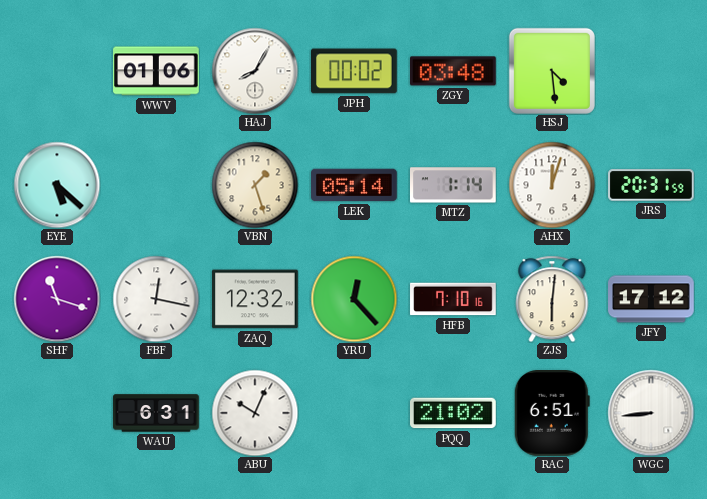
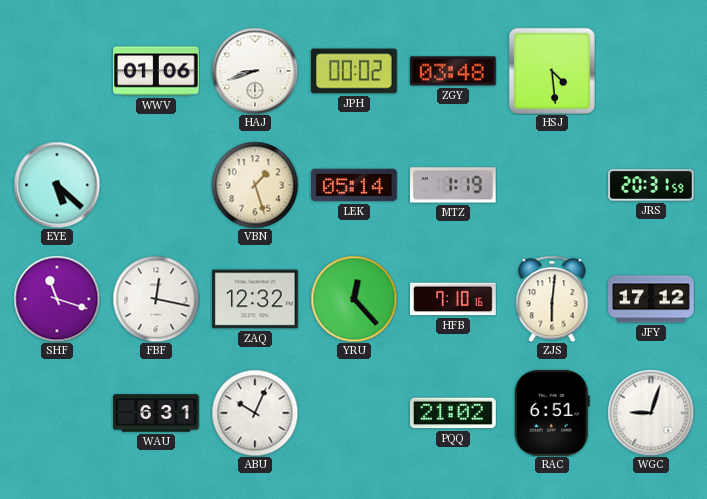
HAJ: 8:05 -> 8:42 (255, 71)
MTZ: 1:14 -> 1:19 (454, 185)
AHX: 12:03 -> none (552, 185)
WGC: 8:44 -> 9:03 (651, 413)
